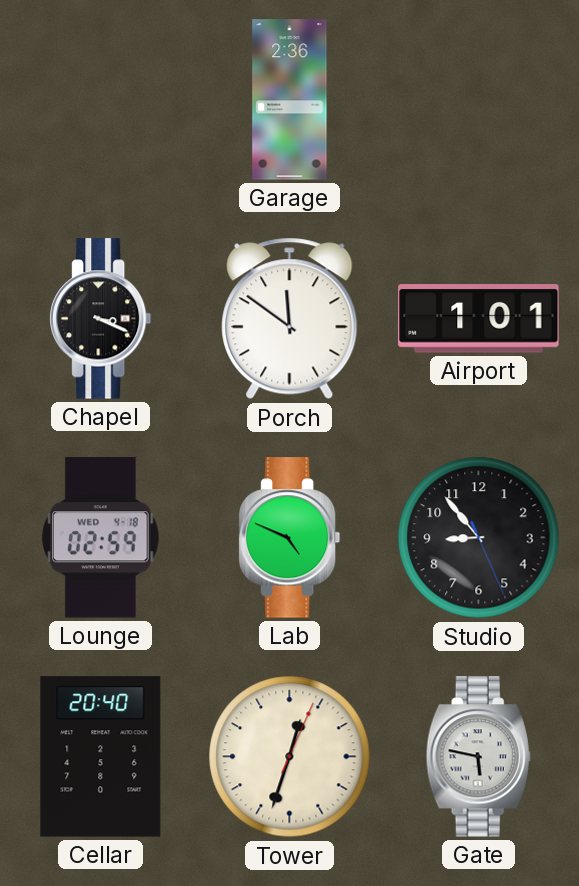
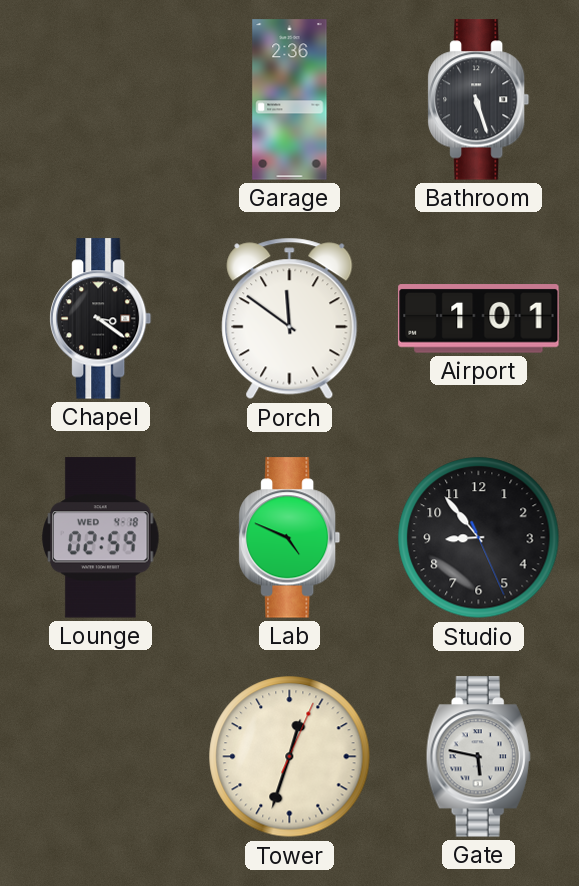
Bathroom: none -> 5:27 (479, 100)
Chapel: 3:19 -> 3:21 (101, 319)
Cellar: 20:40 -> none (101, 757)
